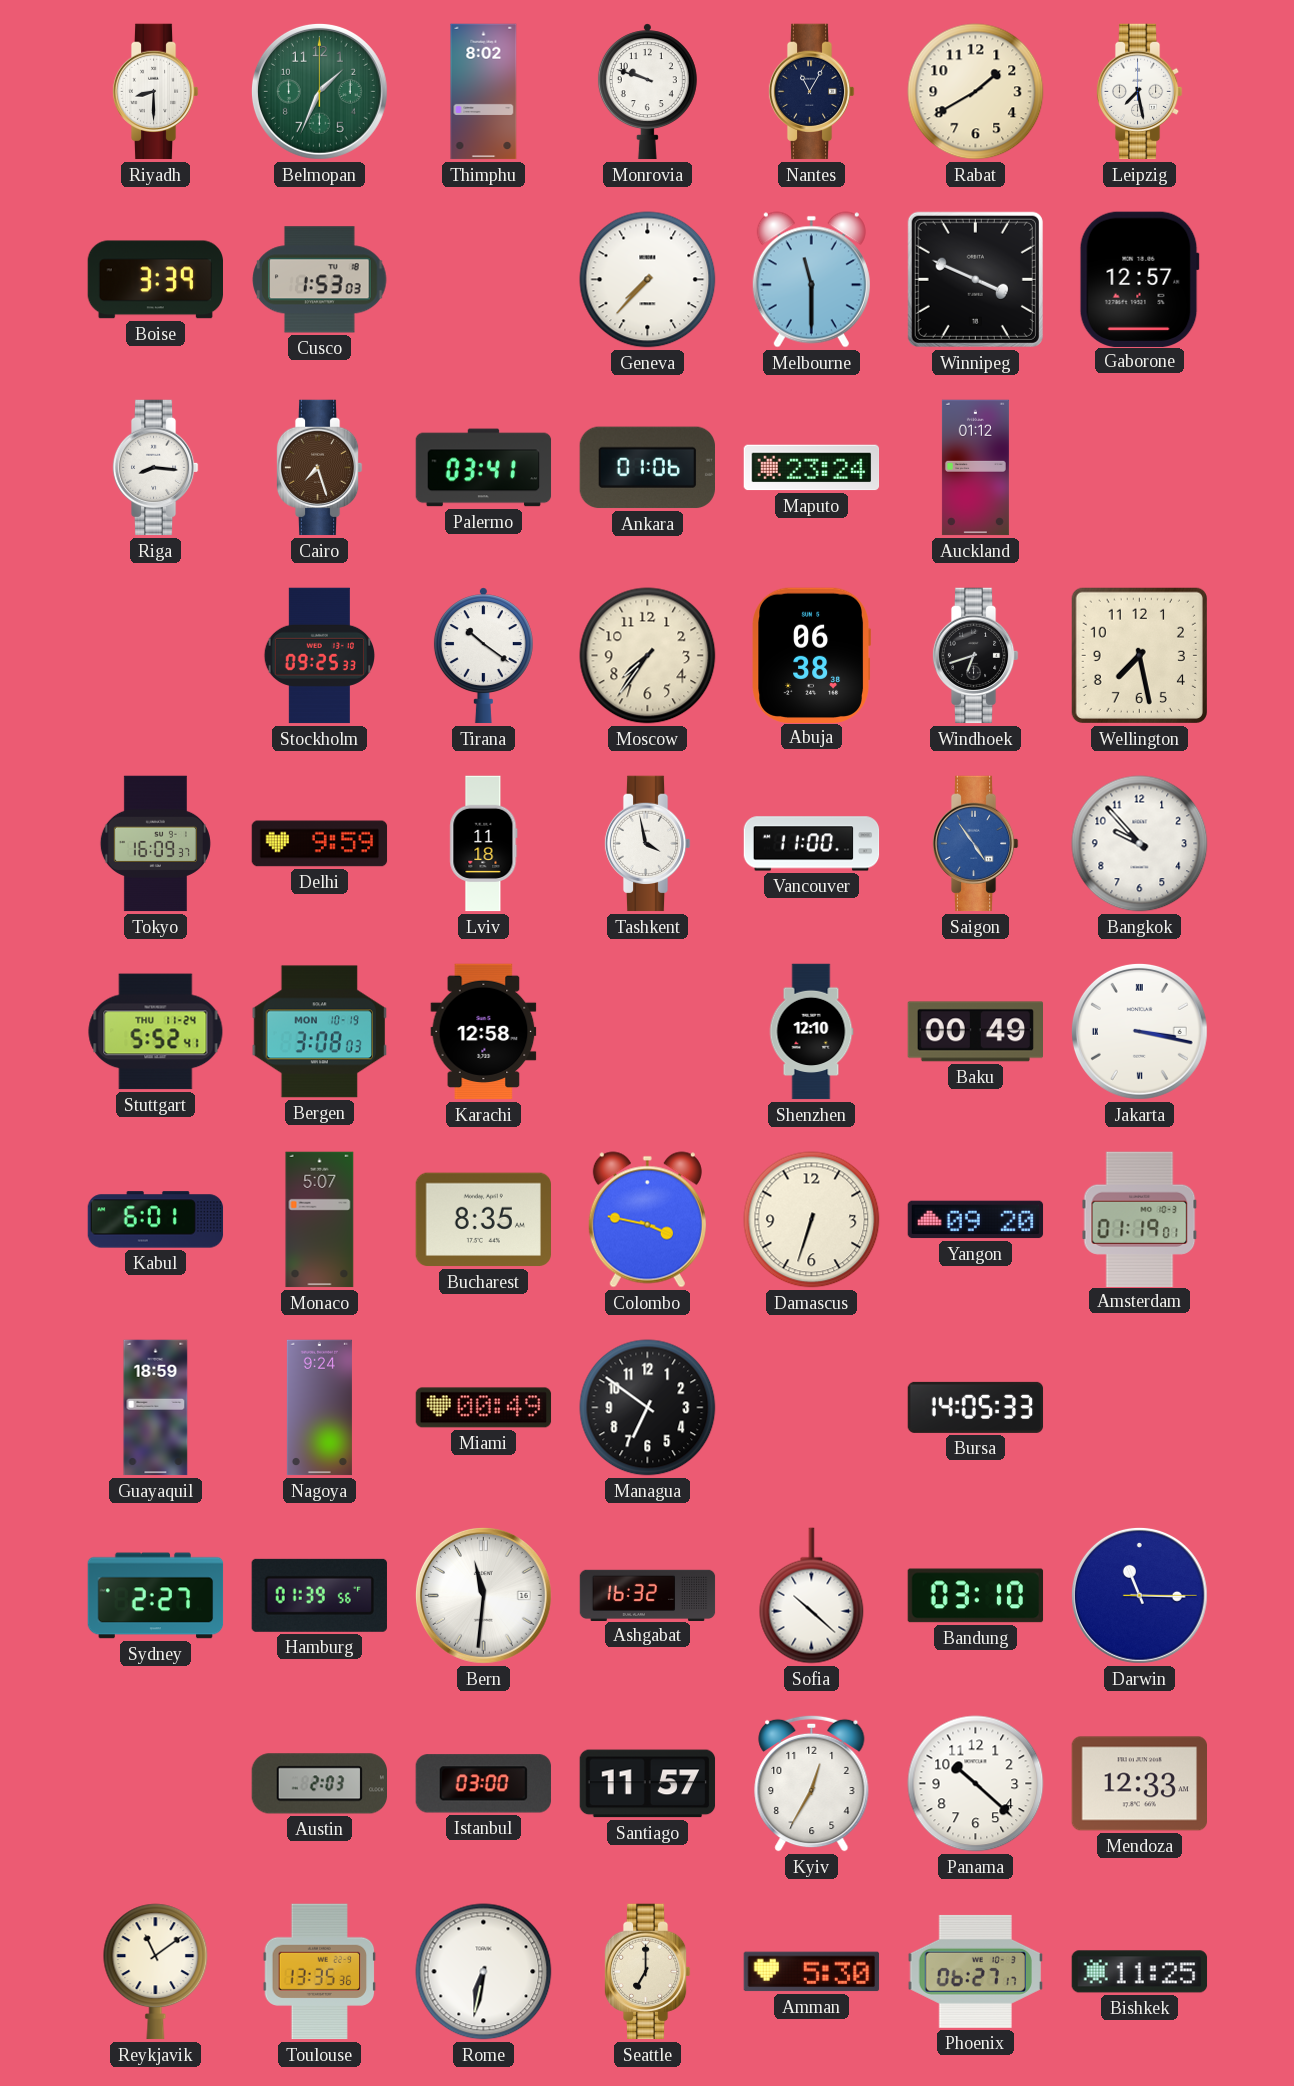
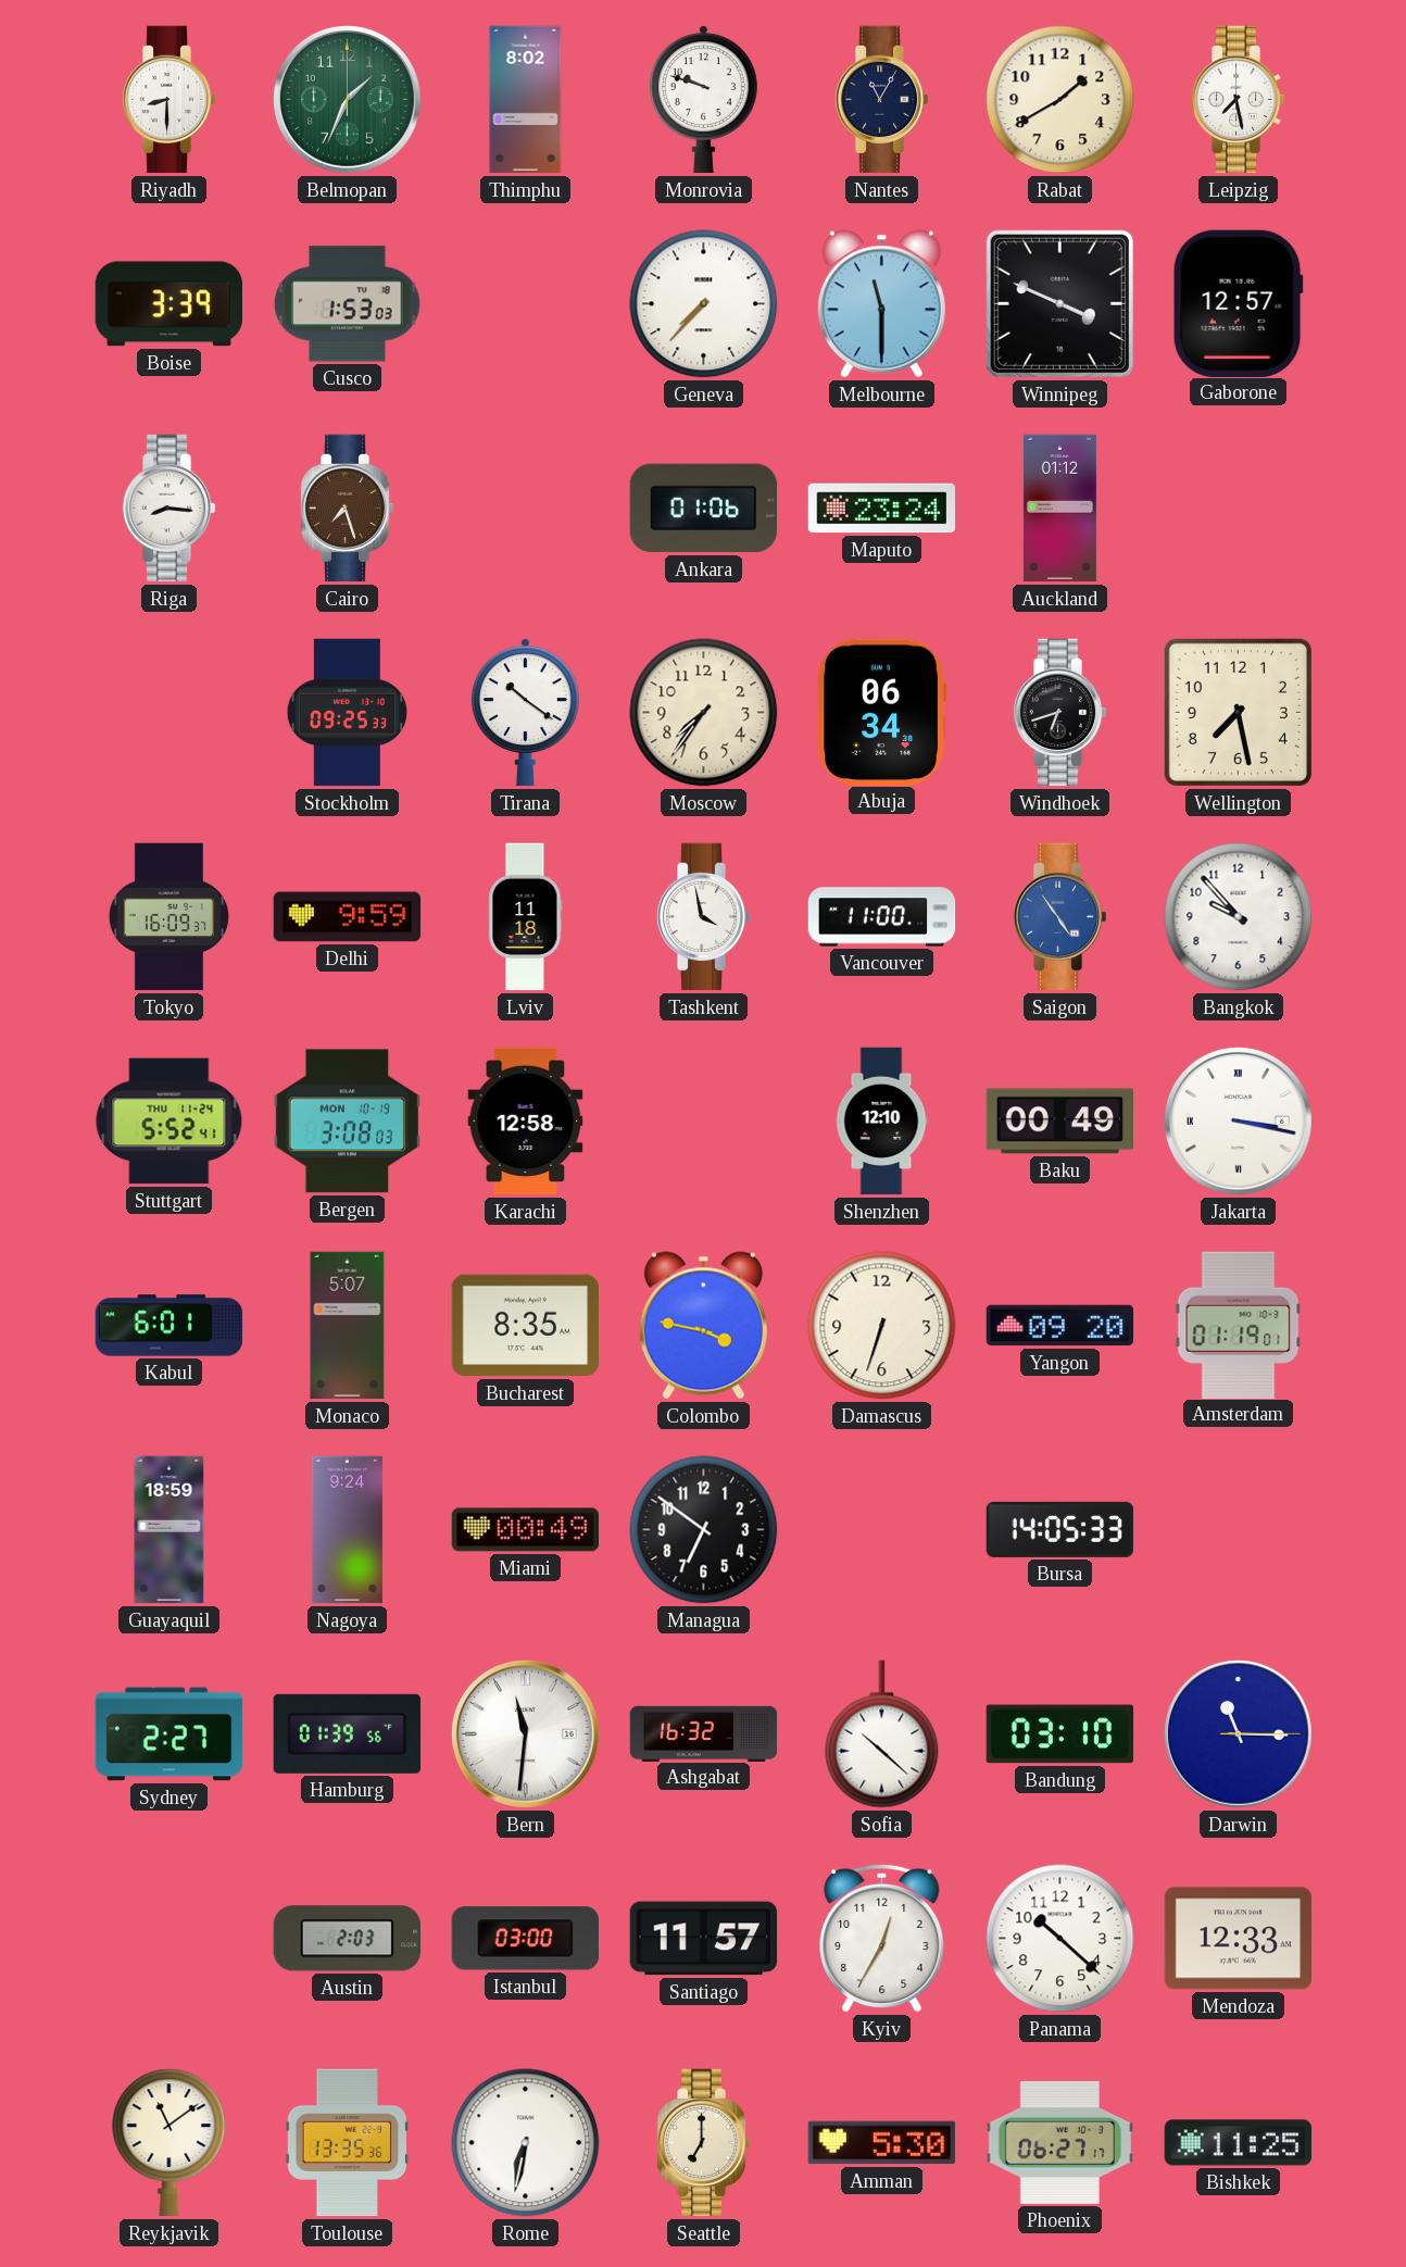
Palermo: 03:41 -> none (484, 468)
Abuja: 06:38 -> 06:34 (881, 712)
